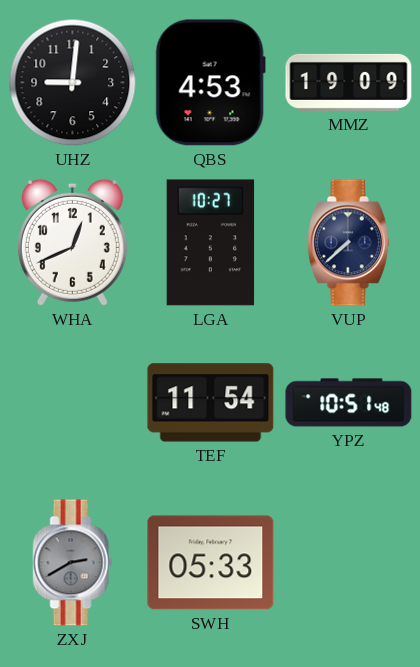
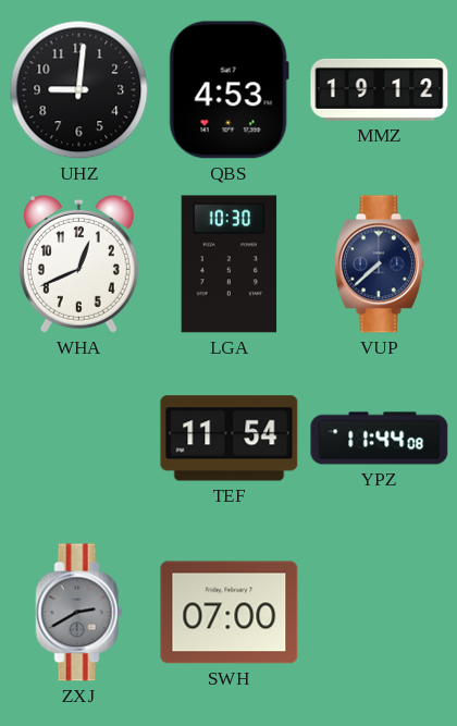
MMZ: 19:09 -> 19:12 (380, 89)
LGA: 10:27 -> 10:30 (230, 264)
YPZ: 10:51 -> 11:44 (380, 439)
SWH: 05:33 -> 07:00 (230, 613)
